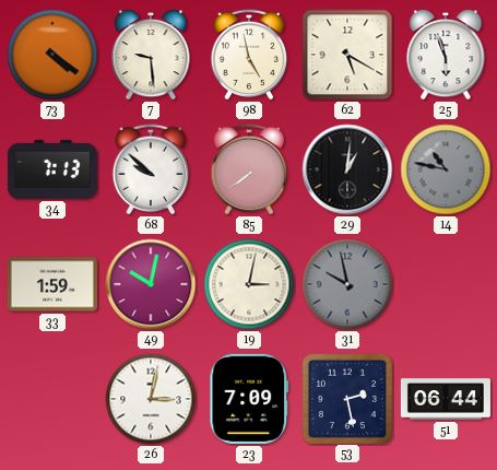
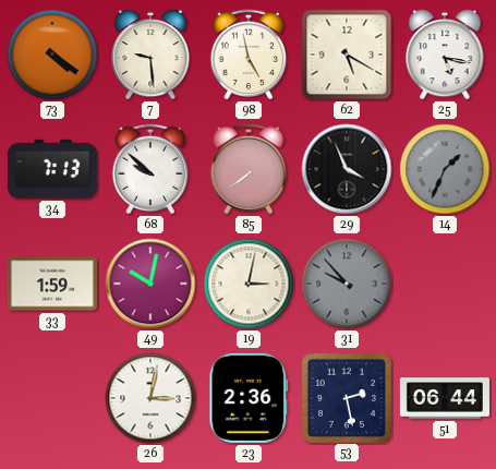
25: 5:57 -> 5:17 (445, 55)
29: 1:01 -> 3:56 (347, 169)
14: 10:47 -> 1:34 (445, 169)
31: 9:58 -> 9:53 (347, 284)
23: 7:09 -> 2:36 (249, 398)
